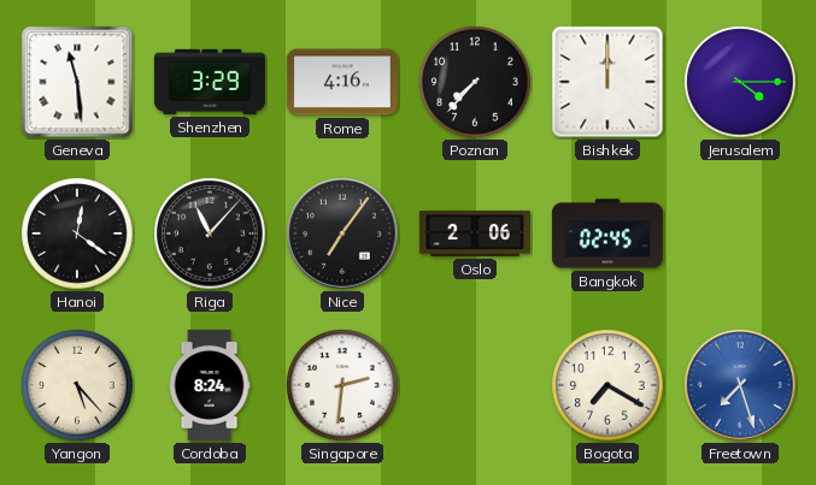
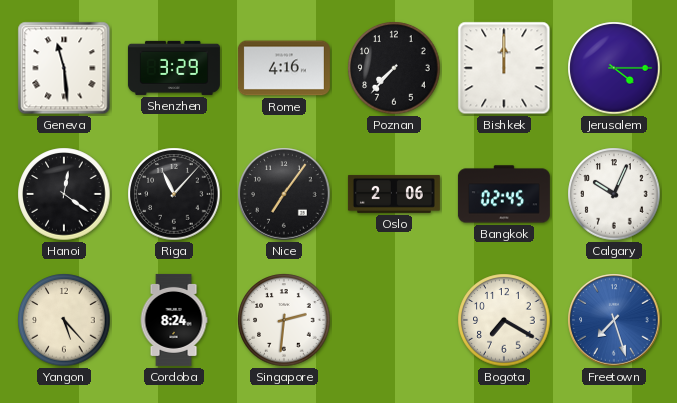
Calgary: none -> 10:04 (614, 194)
